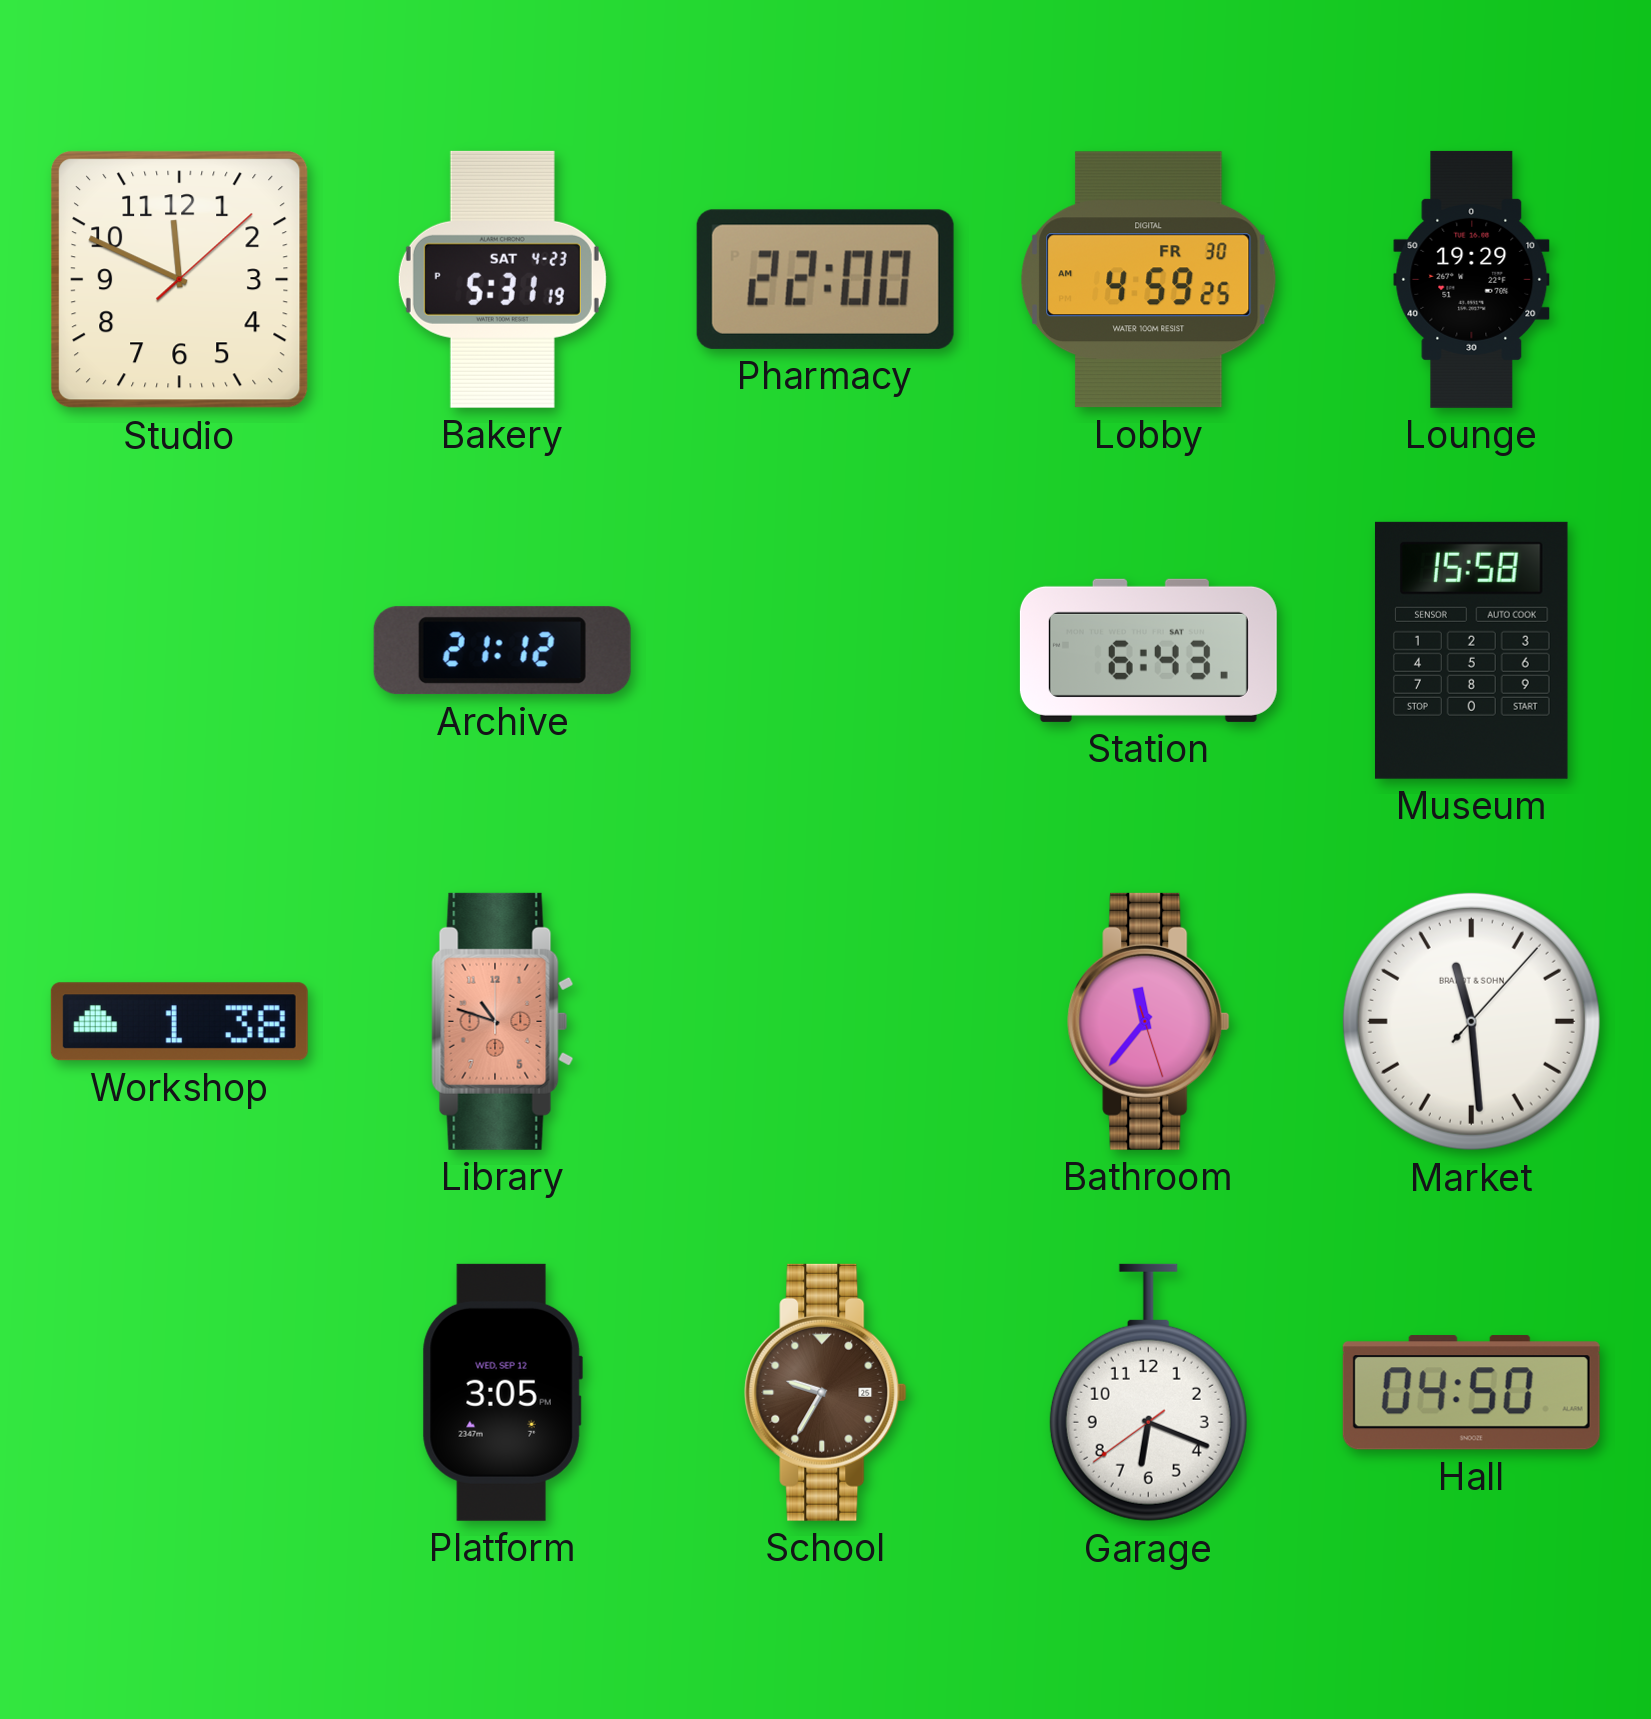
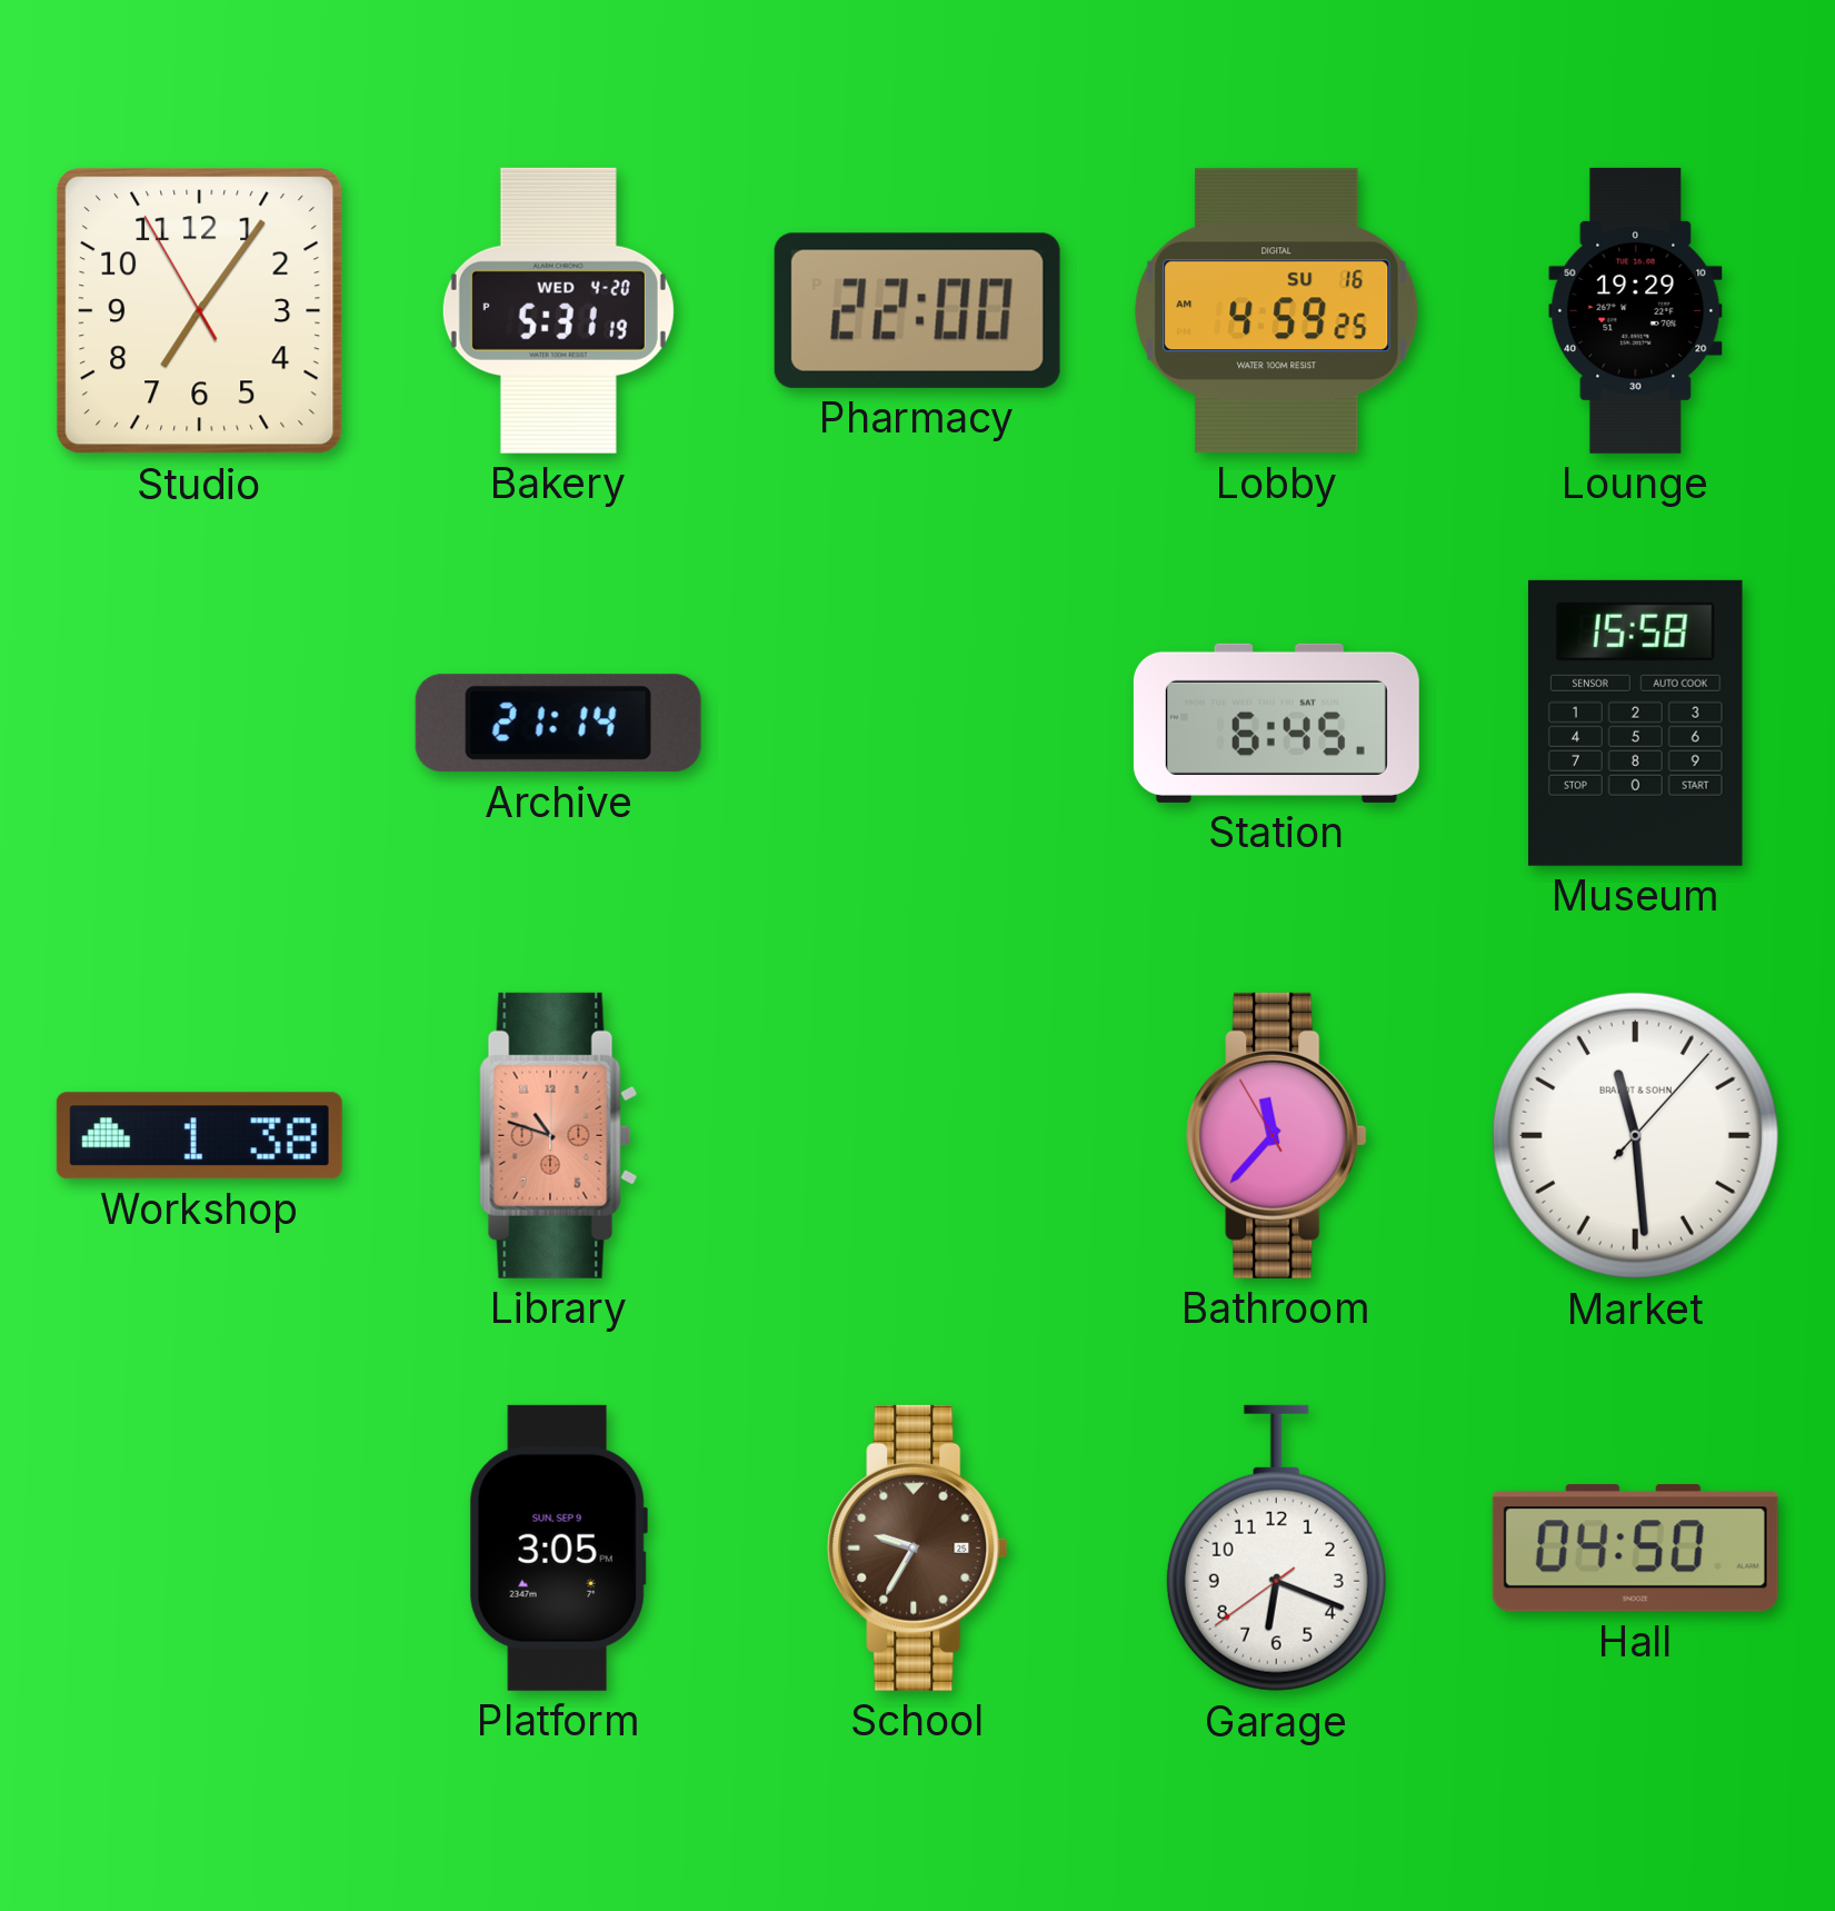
Studio: 11:49 -> 7:05 (200, 311)
Bakery date: SAT 4-23 -> WED 4-20 (558, 310)
Lobby date: FR 30 -> SU 16 (1277, 311)
Archive: 21:12 -> 21:14 (558, 724)
Station: 6:43 -> 6:45 (1276, 723)
Bathroom: 11:36:27 -> 11:36:55 (1277, 1135)
Platform date: WED, SEP 12 -> SUN, SEP 9 (558, 1547)
